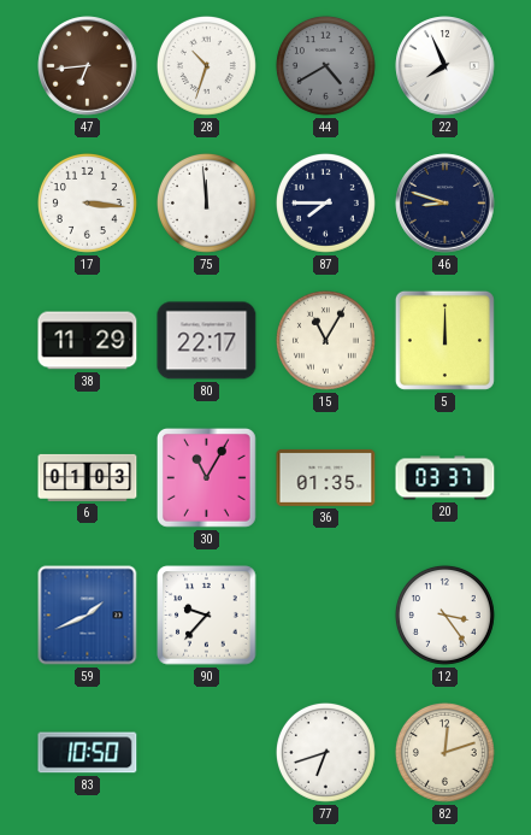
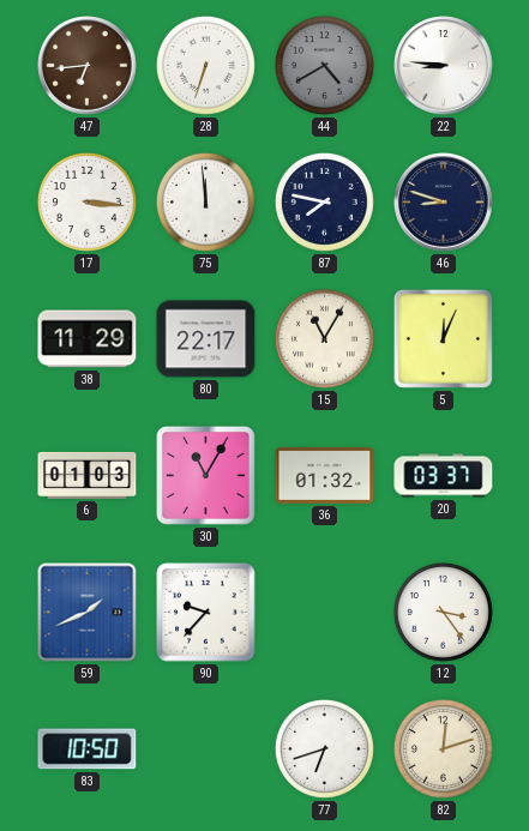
28: 10:33 -> 6:33 (205, 65)
22: 7:56 -> 8:46 (444, 66)
87: 7:45 -> 7:47 (324, 201)
5: 12:00 -> 12:04 (443, 338)
36: 01:35 -> 01:32 (325, 475)
